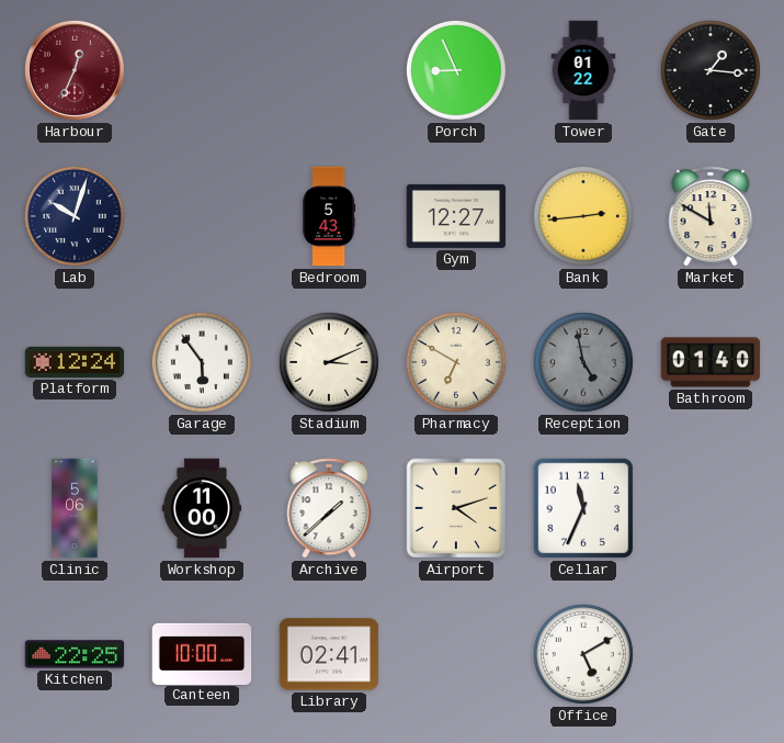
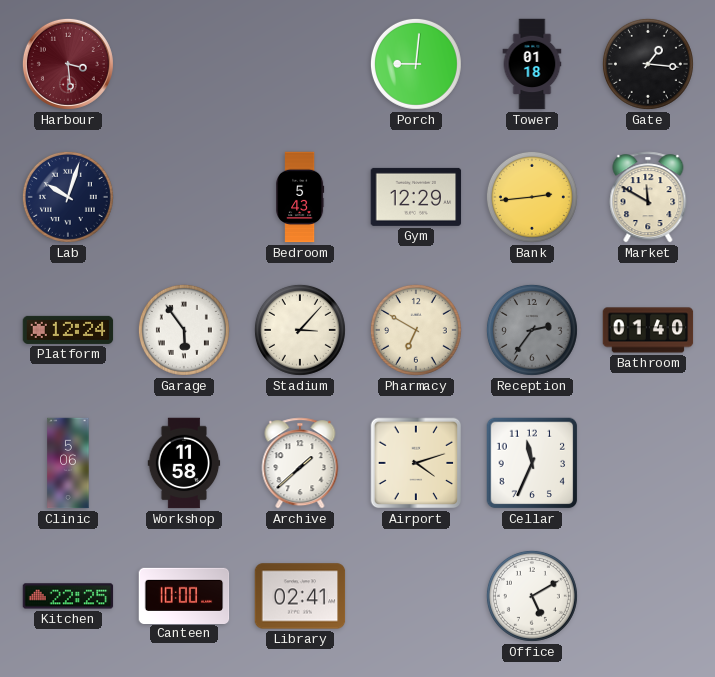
Harbour: 12:34 -> 3:29 (68, 64)
Porch: 8:56 -> 9:01 (416, 64)
Tower: 01:22 -> 01:18 (532, 64)
Gym: 12:27 -> 12:29 (416, 197)
Stadium: 3:11 -> 3:07 (300, 330)
Reception: 4:58 -> 2:36 (532, 330)
Workshop: 11:00 -> 11:58 (184, 463)
